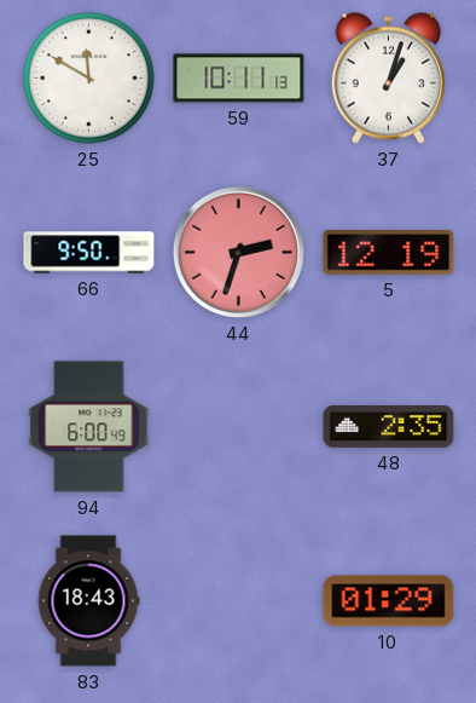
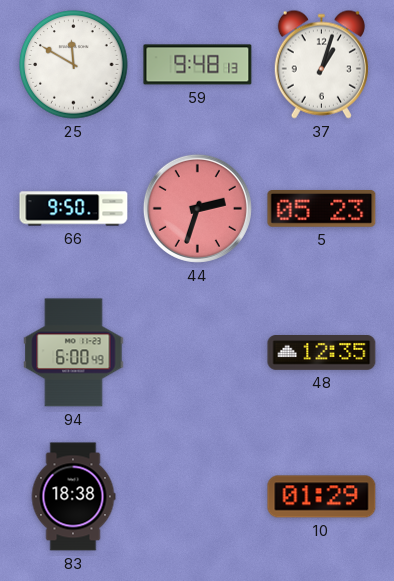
59: 10:11 -> 9:48 (198, 65)
5: 12:19 -> 05:23 (322, 209)
48: 2:35 -> 12:35 (322, 353)
83: 18:43 -> 18:38 (73, 497)
